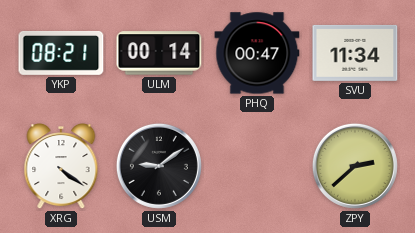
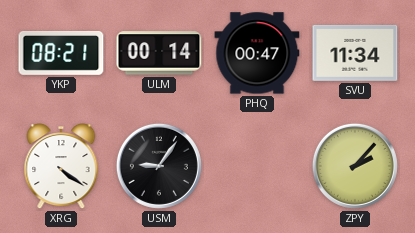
USM: 9:09 -> 9:06 (159, 166)
ZPY: 2:38 -> 2:07 (355, 166)
